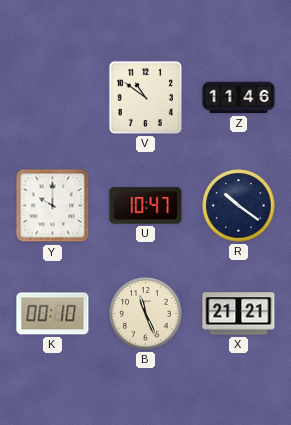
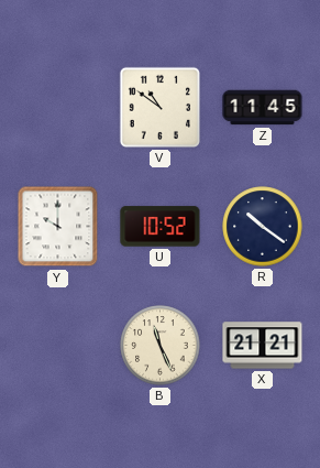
Z: 11:46 -> 11:45 (263, 108)
U: 10:47 -> 10:52 (161, 227)
K: 00:10 -> none (53, 314)
